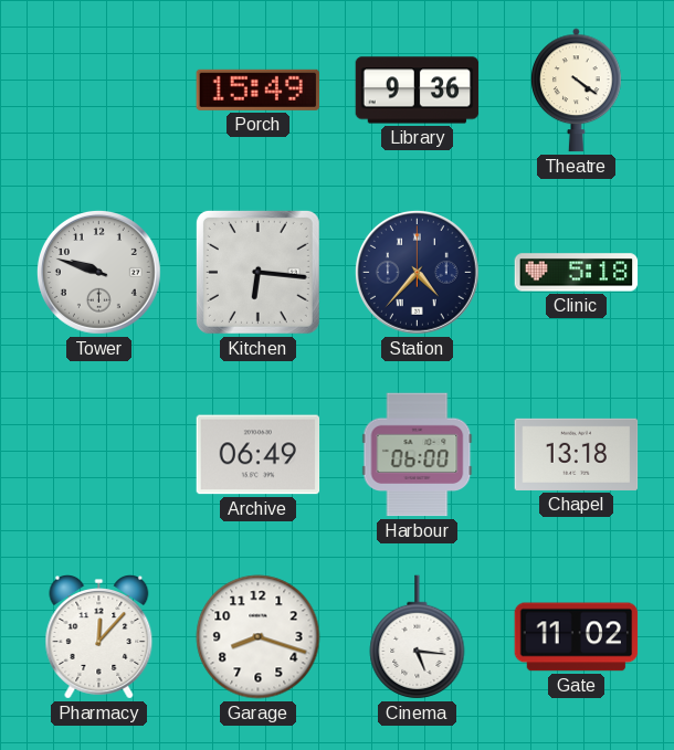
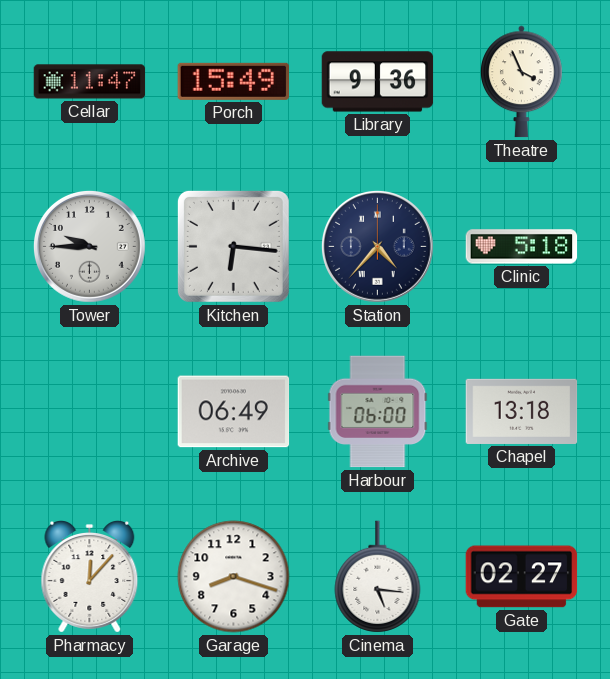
Cellar: none -> 11:47 (90, 82)
Theatre: 4:21 -> 3:56 (522, 82)
Tower: 9:48 -> 9:45 (89, 246)
Gate: 11:02 -> 02:27 (522, 577)
